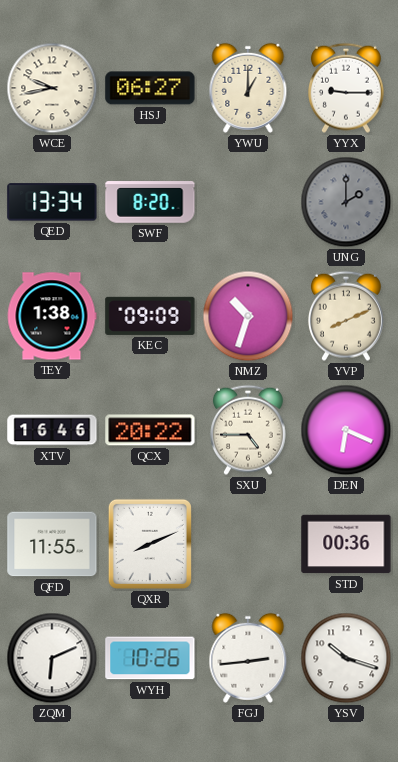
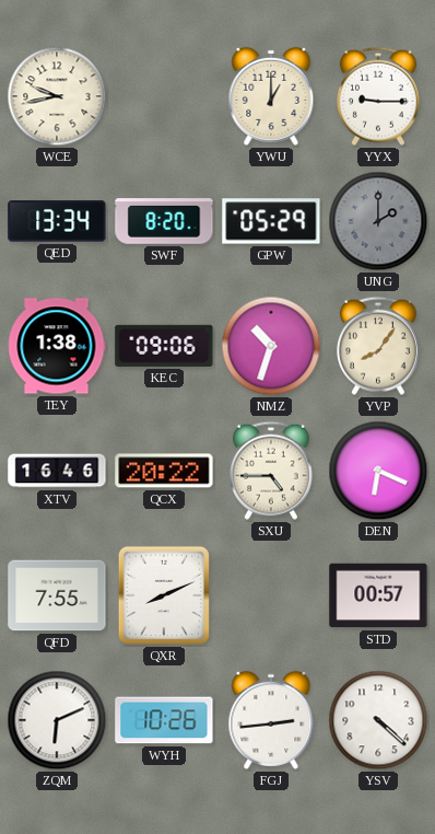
HSJ: 06:27 -> none (150, 88)
GPW: none -> 05:29 (271, 221)
KEC: 09:09 -> 09:06 (164, 346)
YVP: 8:11 -> 8:06 (378, 346)
QFD: 11:55 -> 7:55 (57, 595)
STD: 00:36 -> 00:57 (378, 595)
YSV: 10:18 -> 4:22 (378, 720)
